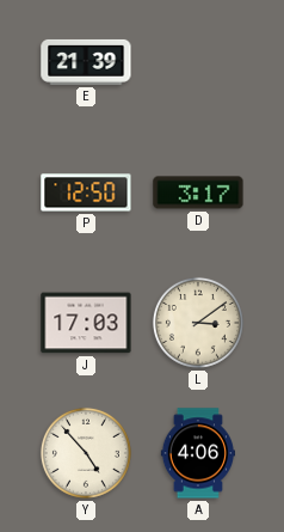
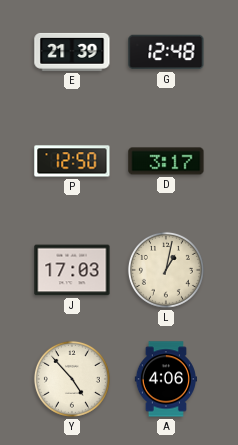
G: none -> 12:48 (166, 52)
L: 3:09 -> 1:02 (166, 270)
